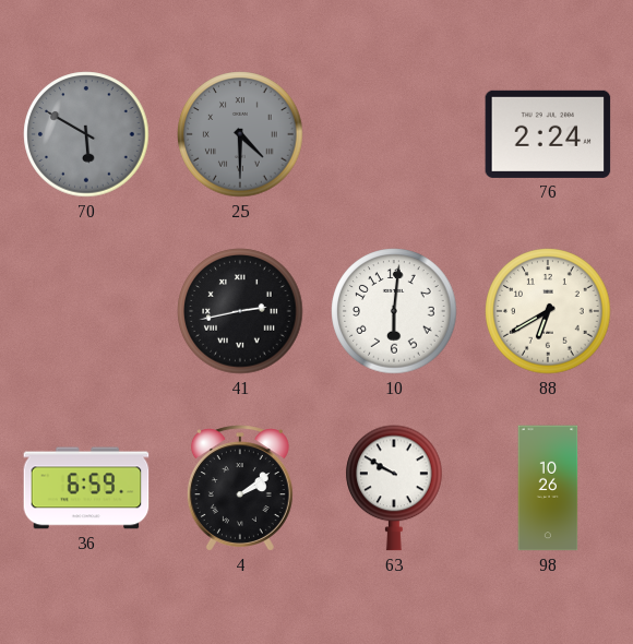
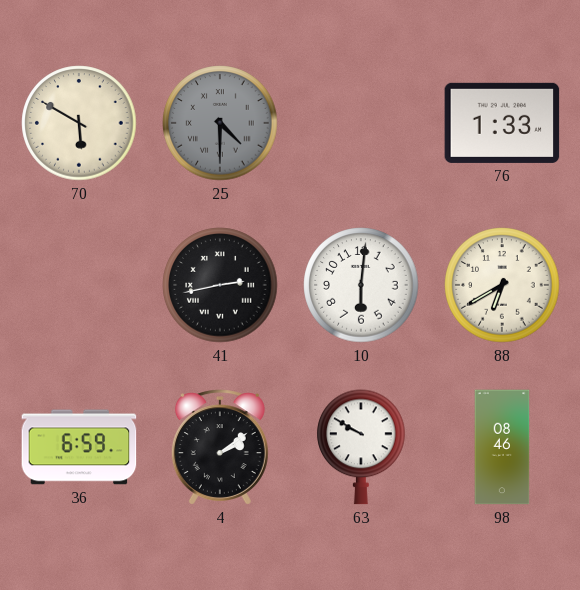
70 dial: grey -> cream (79, 123)
76: 2:24 -> 1:33 (502, 123)
98: 10:26 -> 08:46 (502, 447)
